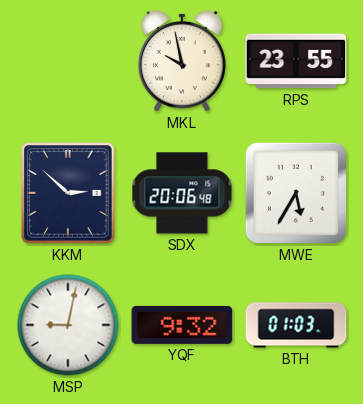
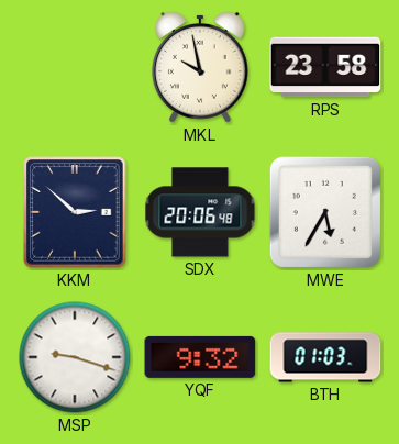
RPS: 23:55 -> 23:58 (325, 67)
MSP: 9:02 -> 9:18 (75, 357)
